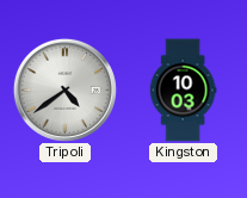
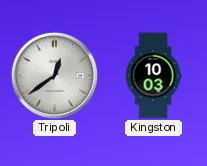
Tripoli: 4:39 -> 12:39 (54, 75)
